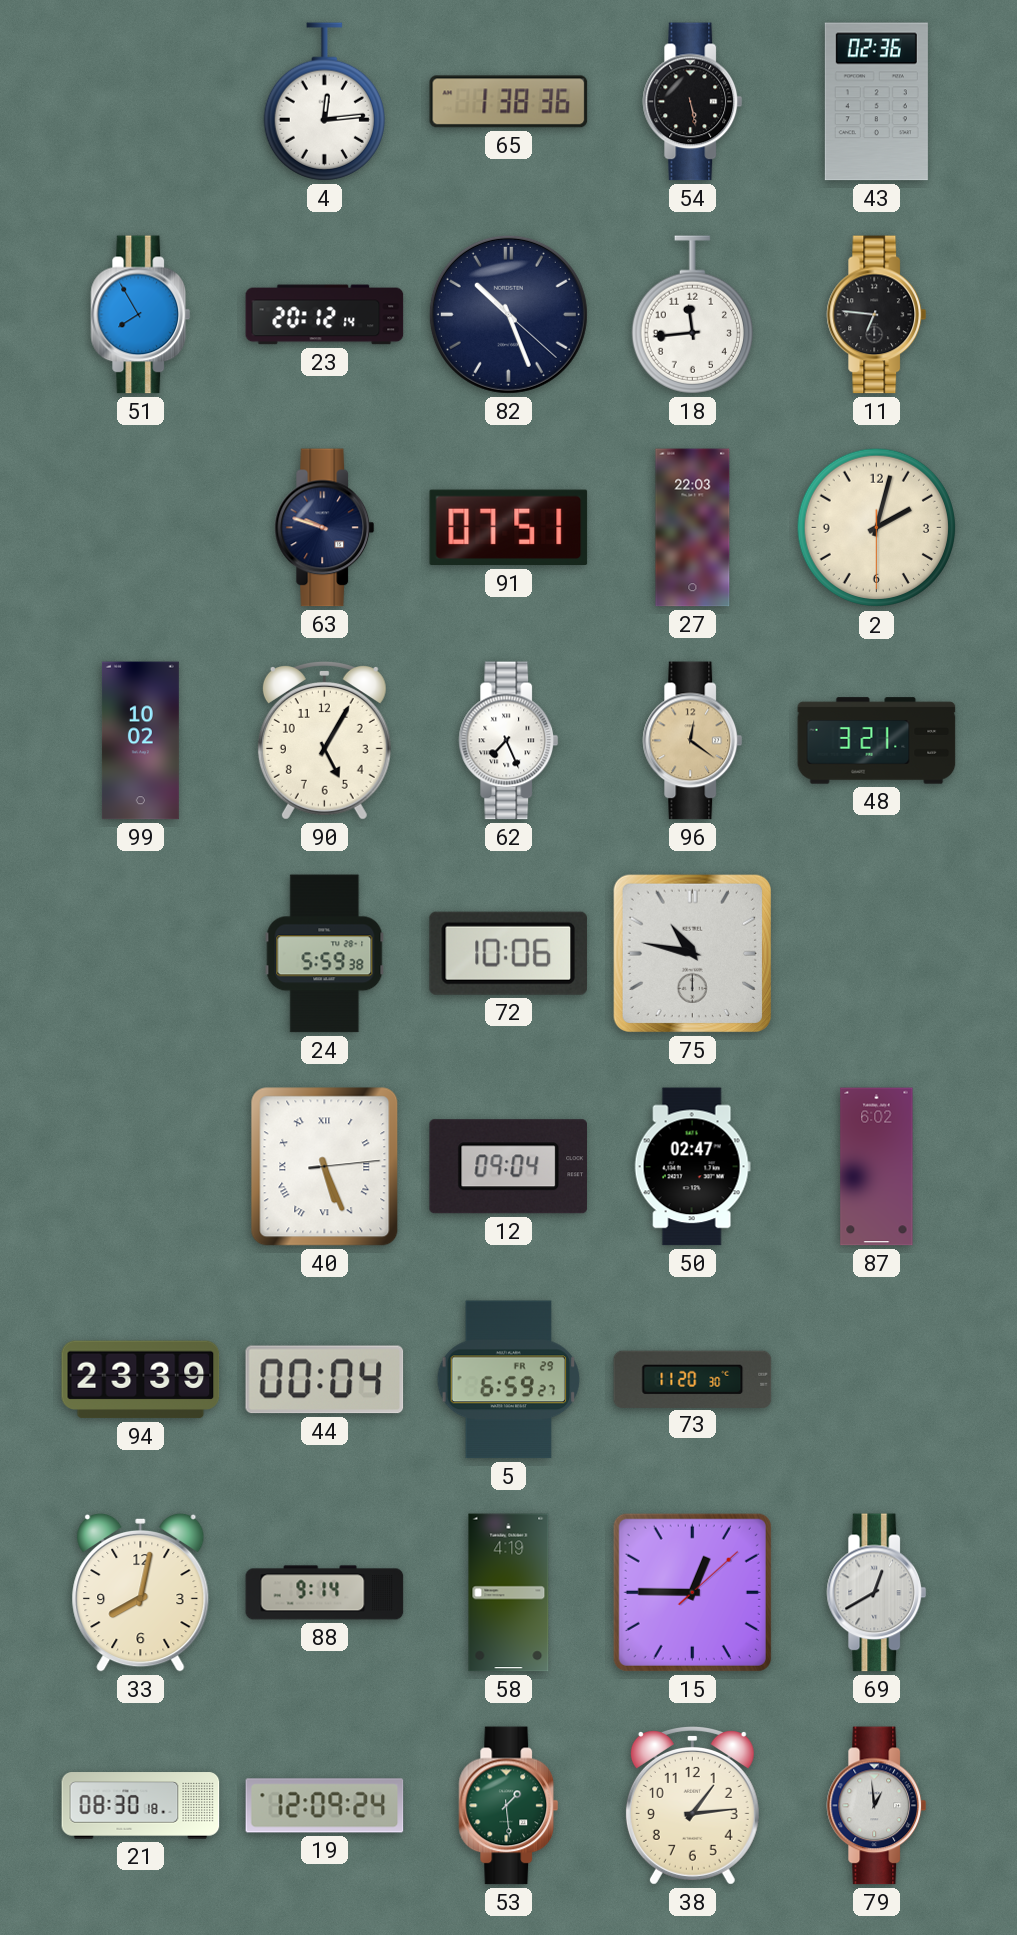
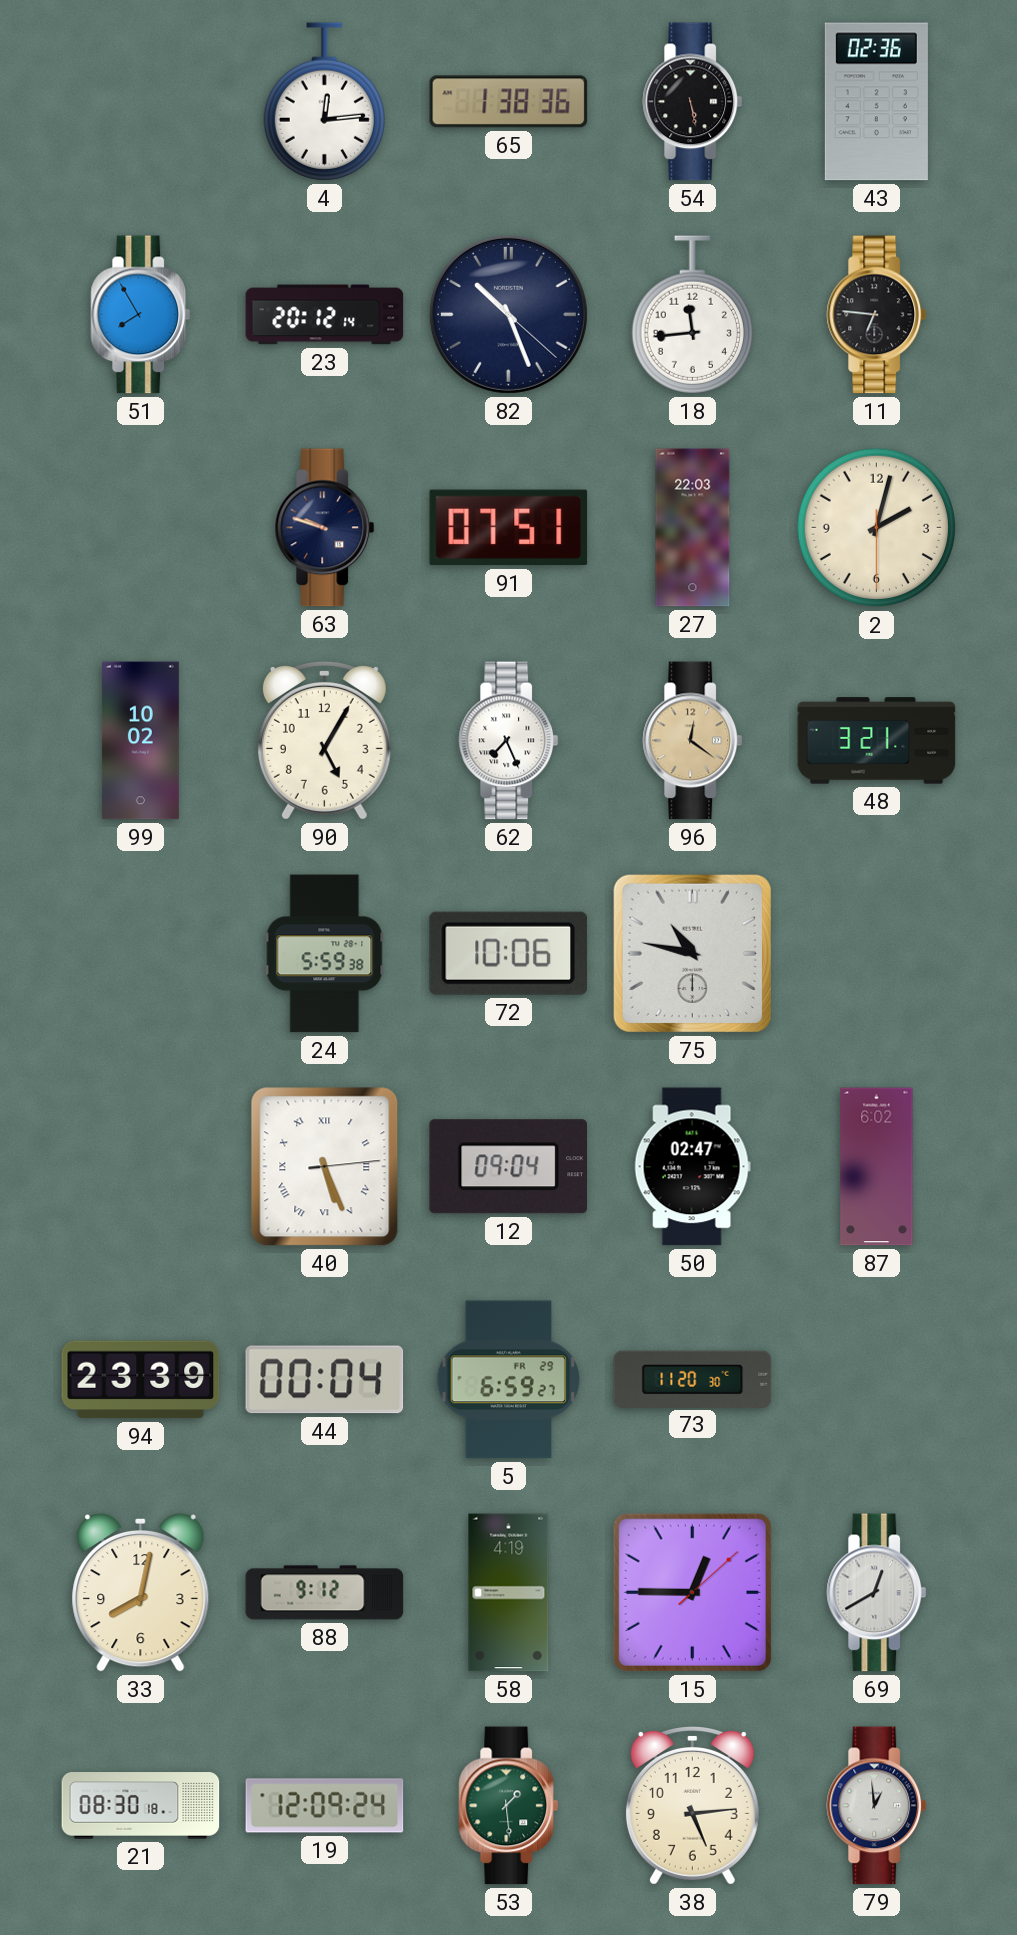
88: 9:14 -> 9:12 (325, 1593)
38: 1:14 -> 5:14 (692, 1806)
